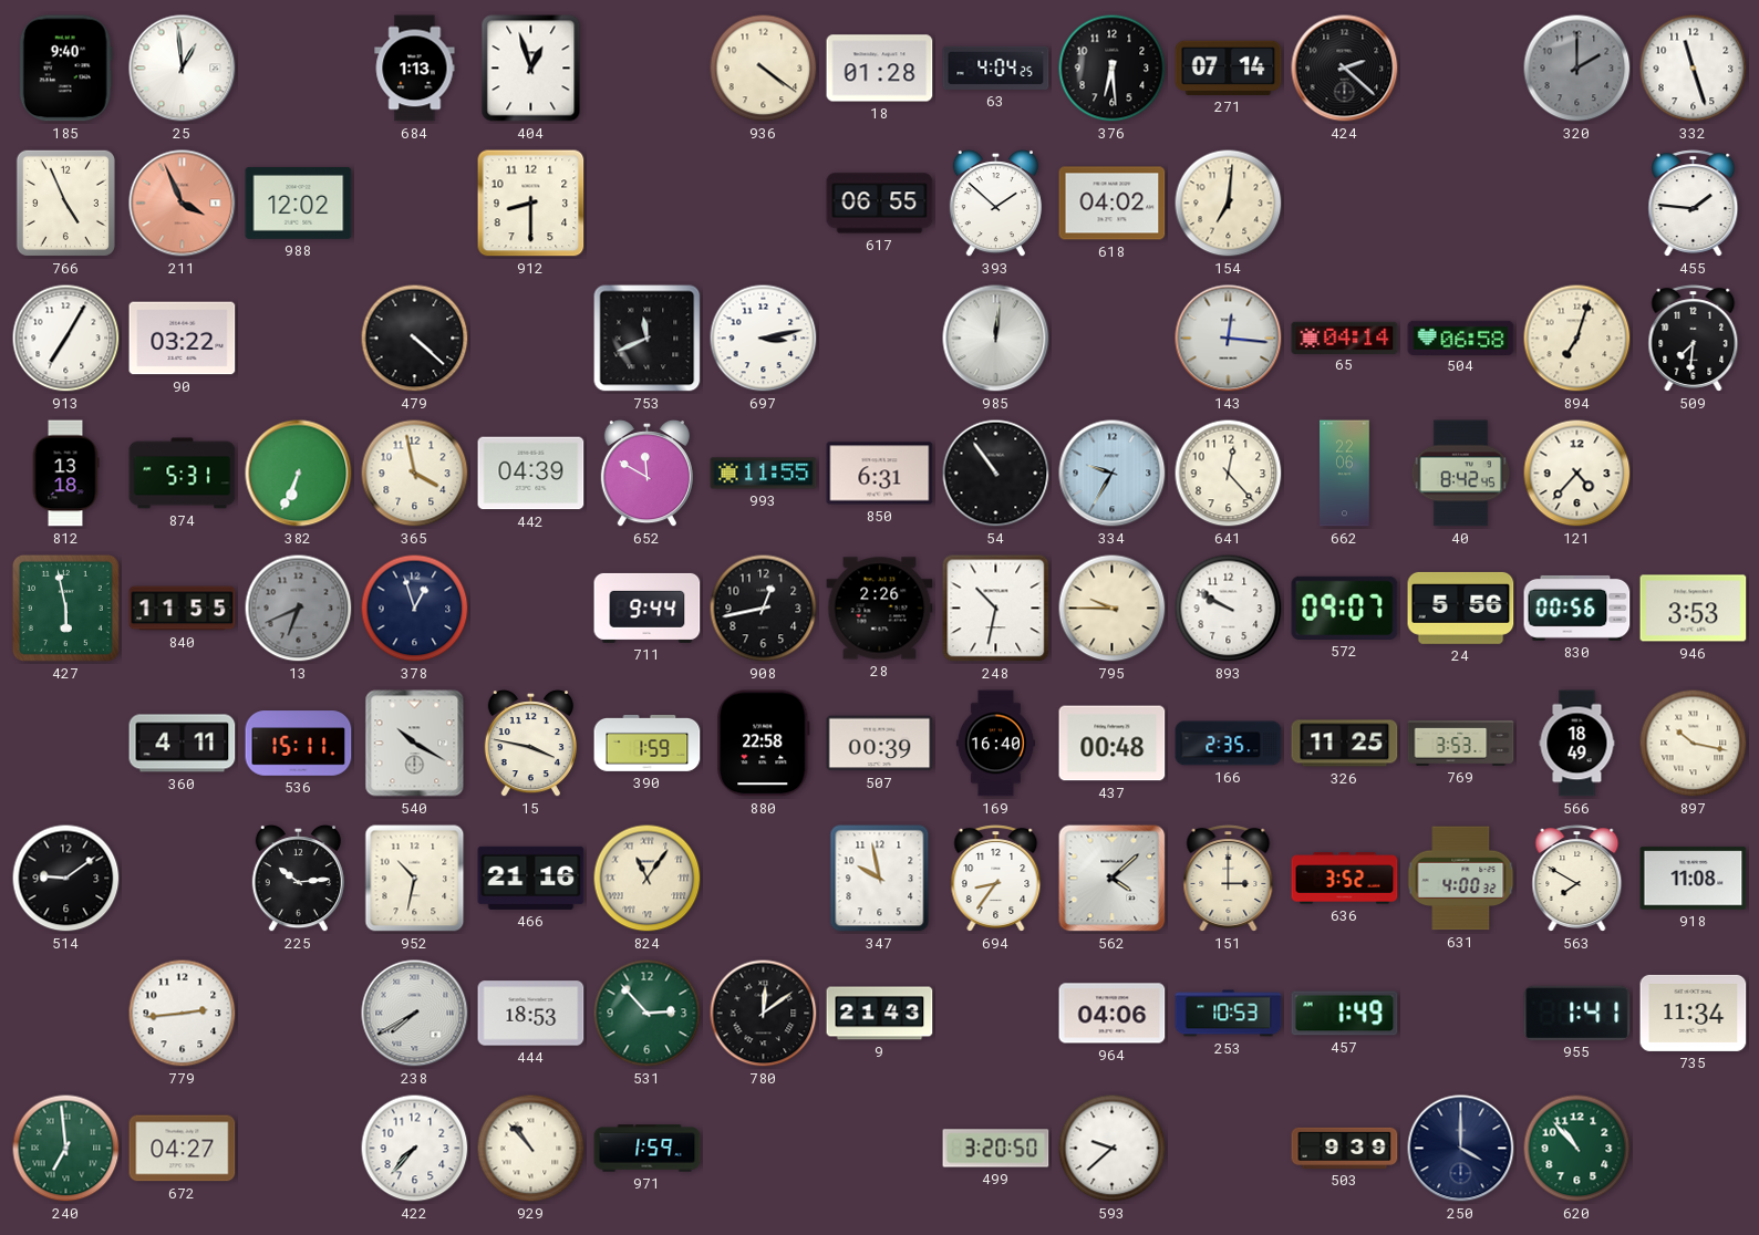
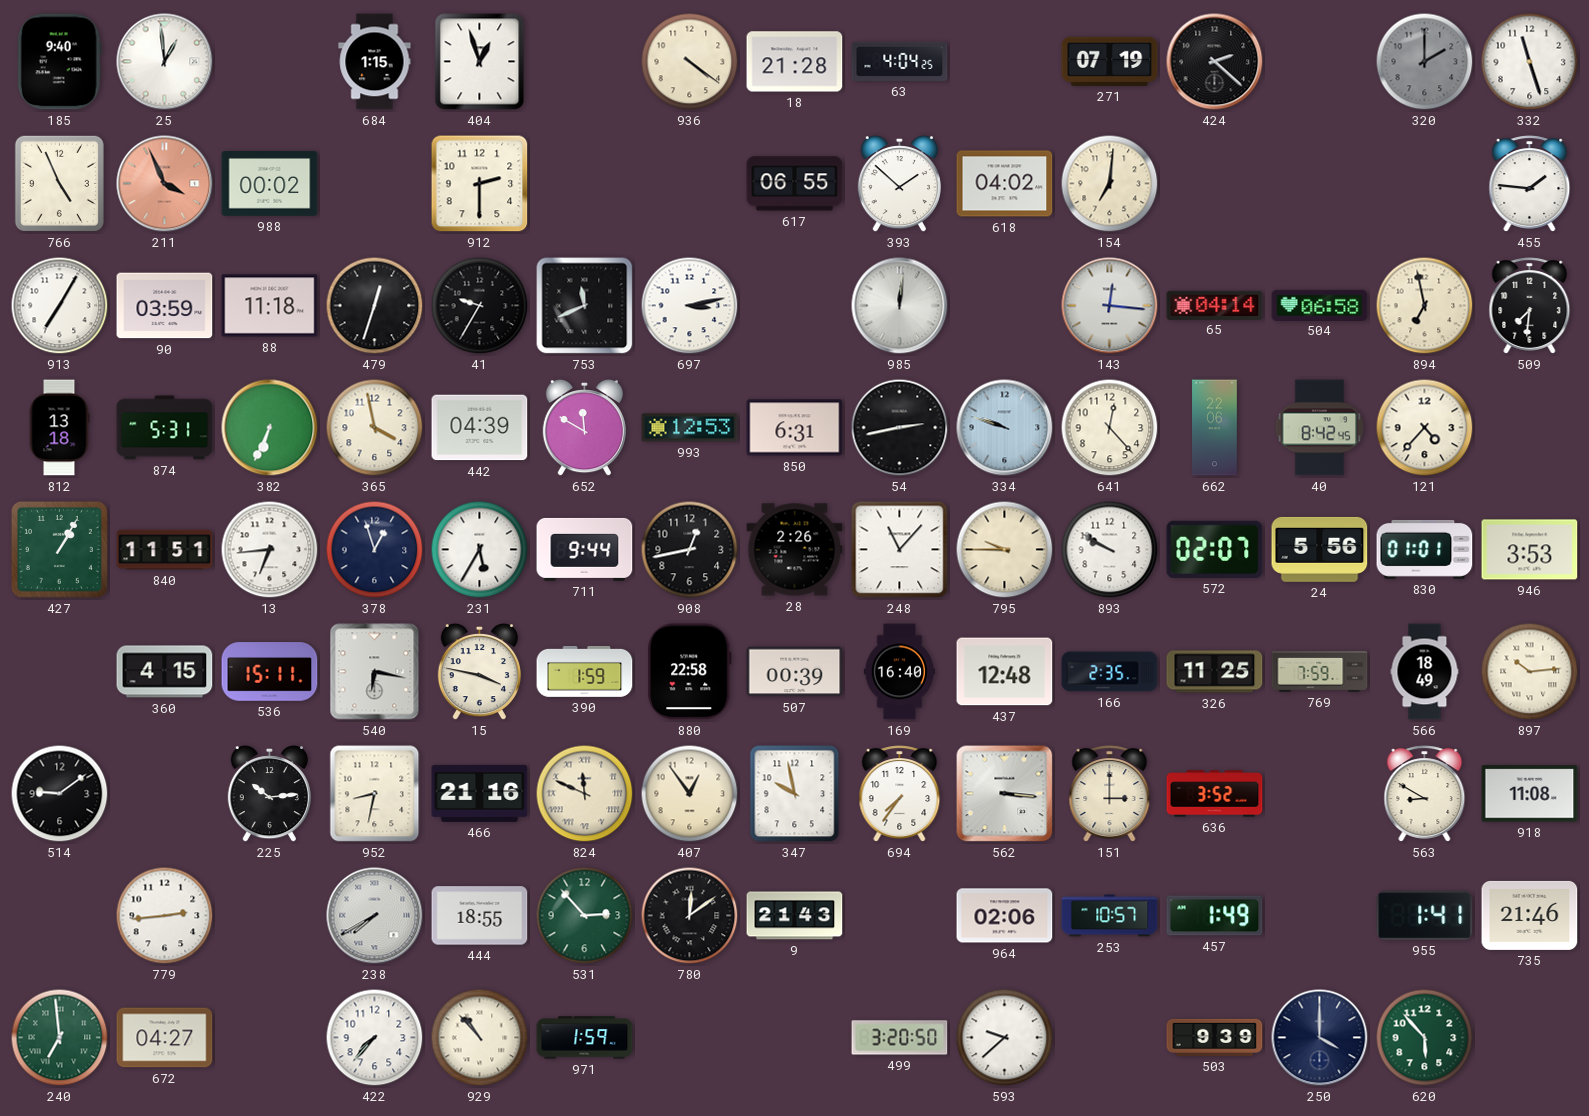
684: 1:13 -> 1:15 (375, 62)
18: 01:28 -> 21:28 (795, 62)
376: 6:29 -> none (1113, 69)
271: 07:14 -> 07:19 (1110, 61)
988: 12:02 -> 00:02 (270, 184)
912: 8:30 -> 2:30 (480, 184)
90: 03:22 -> 03:59 (165, 306)
88: none -> 11:18 (270, 306)
479: 4:22 -> 12:33 (375, 306)
41: none -> 9:35 (480, 306)
894: 7:03 -> 6:58 (1425, 306)
993: 11:55 -> 12:53 (690, 428)
54: 10:54 -> 2:43 (900, 428)
334: 9:35 -> 9:48 (1005, 428)
427: 5:58 -> 1:05 (59, 549)
840: 11:55 -> 11:51 (165, 550)
13: 6:41 -> 6:44 (270, 550)
13 dial: grey -> white (270, 550)
231: none -> 5:35 (480, 550)
248: 10:32 -> 11:07 (900, 550)
572: 09:07 -> 02:07 (1215, 549)
830: 00:56 -> 01:01 (1425, 549)
360: 4:11 -> 4:15 (165, 672)
540: 10:20 -> 6:17 (375, 672)
437: 00:48 -> 12:48 (1005, 672)
769: 3:53 -> 7:59 (1320, 672)
897: 10:17 -> 10:14 (1530, 672)
952: 10:32 -> 8:32 (375, 794)
824: 11:06 -> 11:49 (585, 794)
407: none -> 12:54 (690, 794)
694: 8:36 -> 7:36 (900, 794)
562: 4:08 -> 3:16 (1005, 794)
631: 4:00 -> none (1461, 879)
563: 7:50 -> 8:50 (1425, 794)
444: 18:53 -> 18:55 (480, 916)
964: 04:06 -> 02:06 (1005, 916)
253: 10:53 -> 10:57 (1110, 916)
735: 11:34 -> 21:46 (1530, 915)
620: 10:53 -> 5:53 (1425, 1038)
